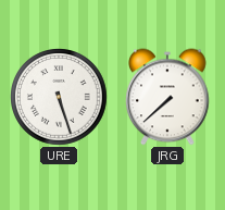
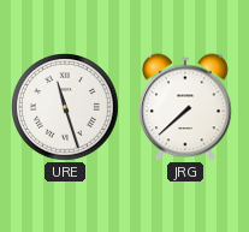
URE: 5:27 -> 11:27 (65, 107)
